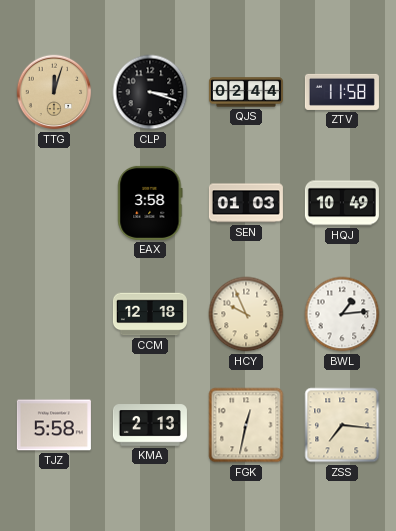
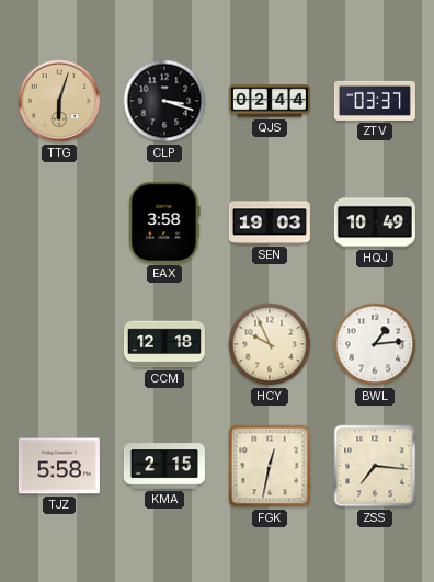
TTG: 12:03 -> 6:03 (59, 101)
ZTV: 11:58 -> 03:37 (375, 101)
SEN: 01:03 -> 19:03 (270, 222)
KMA: 2:13 -> 2:15 (164, 466)
